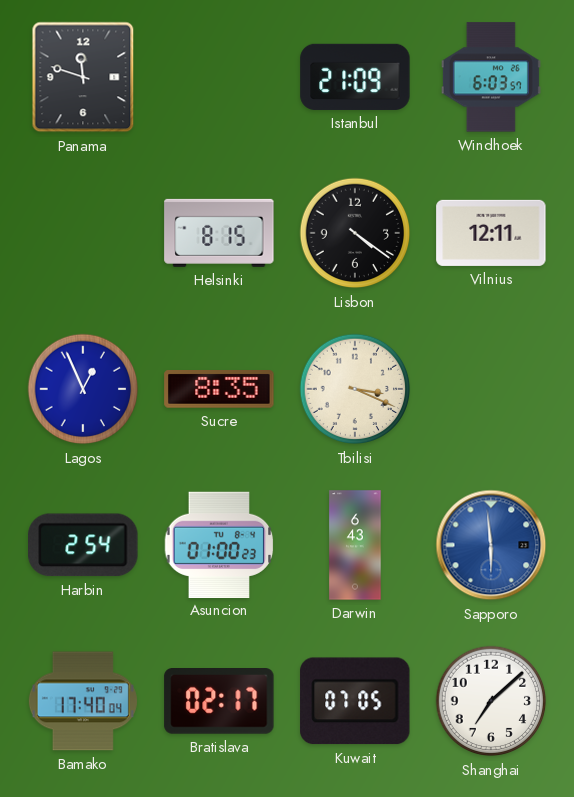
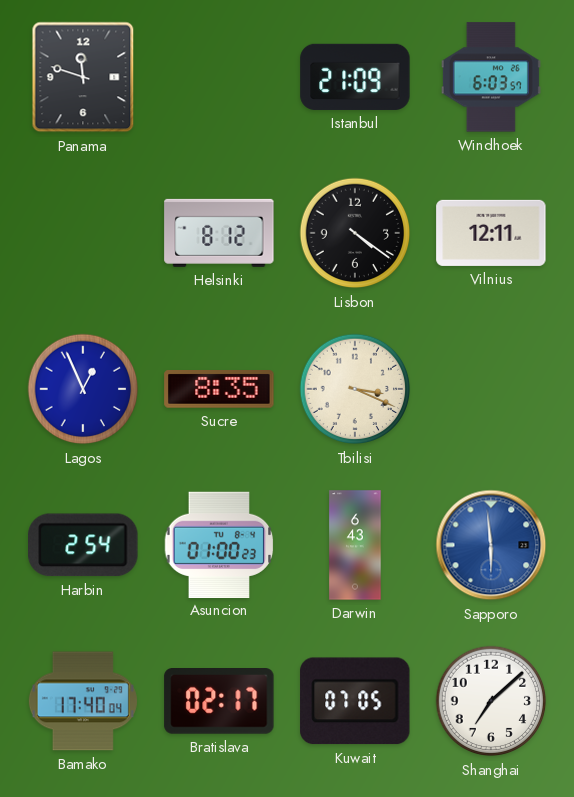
Helsinki: 8:15 -> 8:12 (219, 233)
